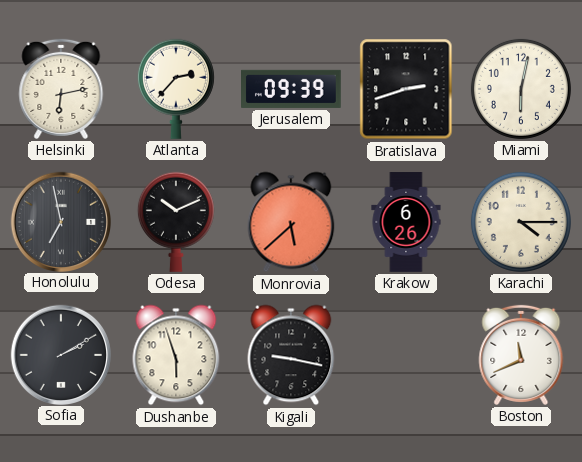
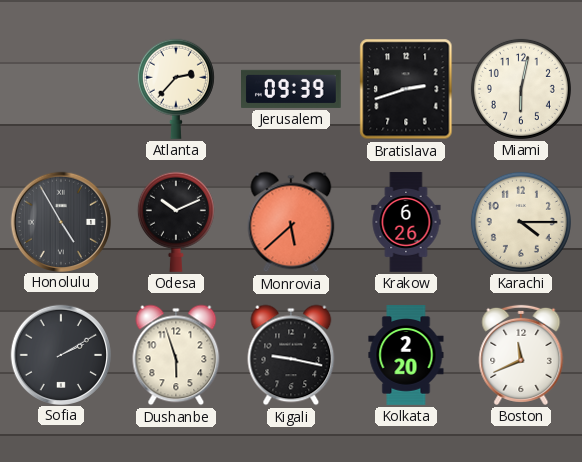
Helsinki: 6:13 -> none (61, 89)
Honolulu: 6:58 -> 4:55 (60, 221)
Kolkata: none -> 2:20 (406, 355)
